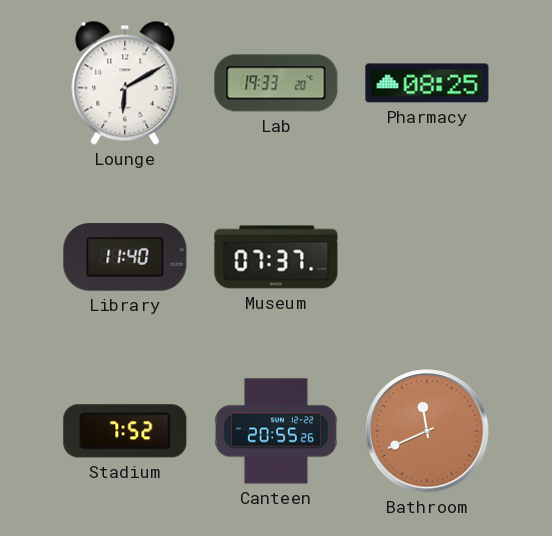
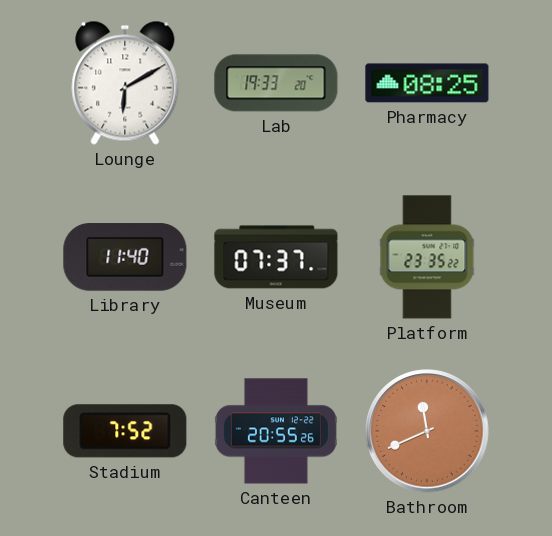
Platform: none -> 23:35 (427, 257)
